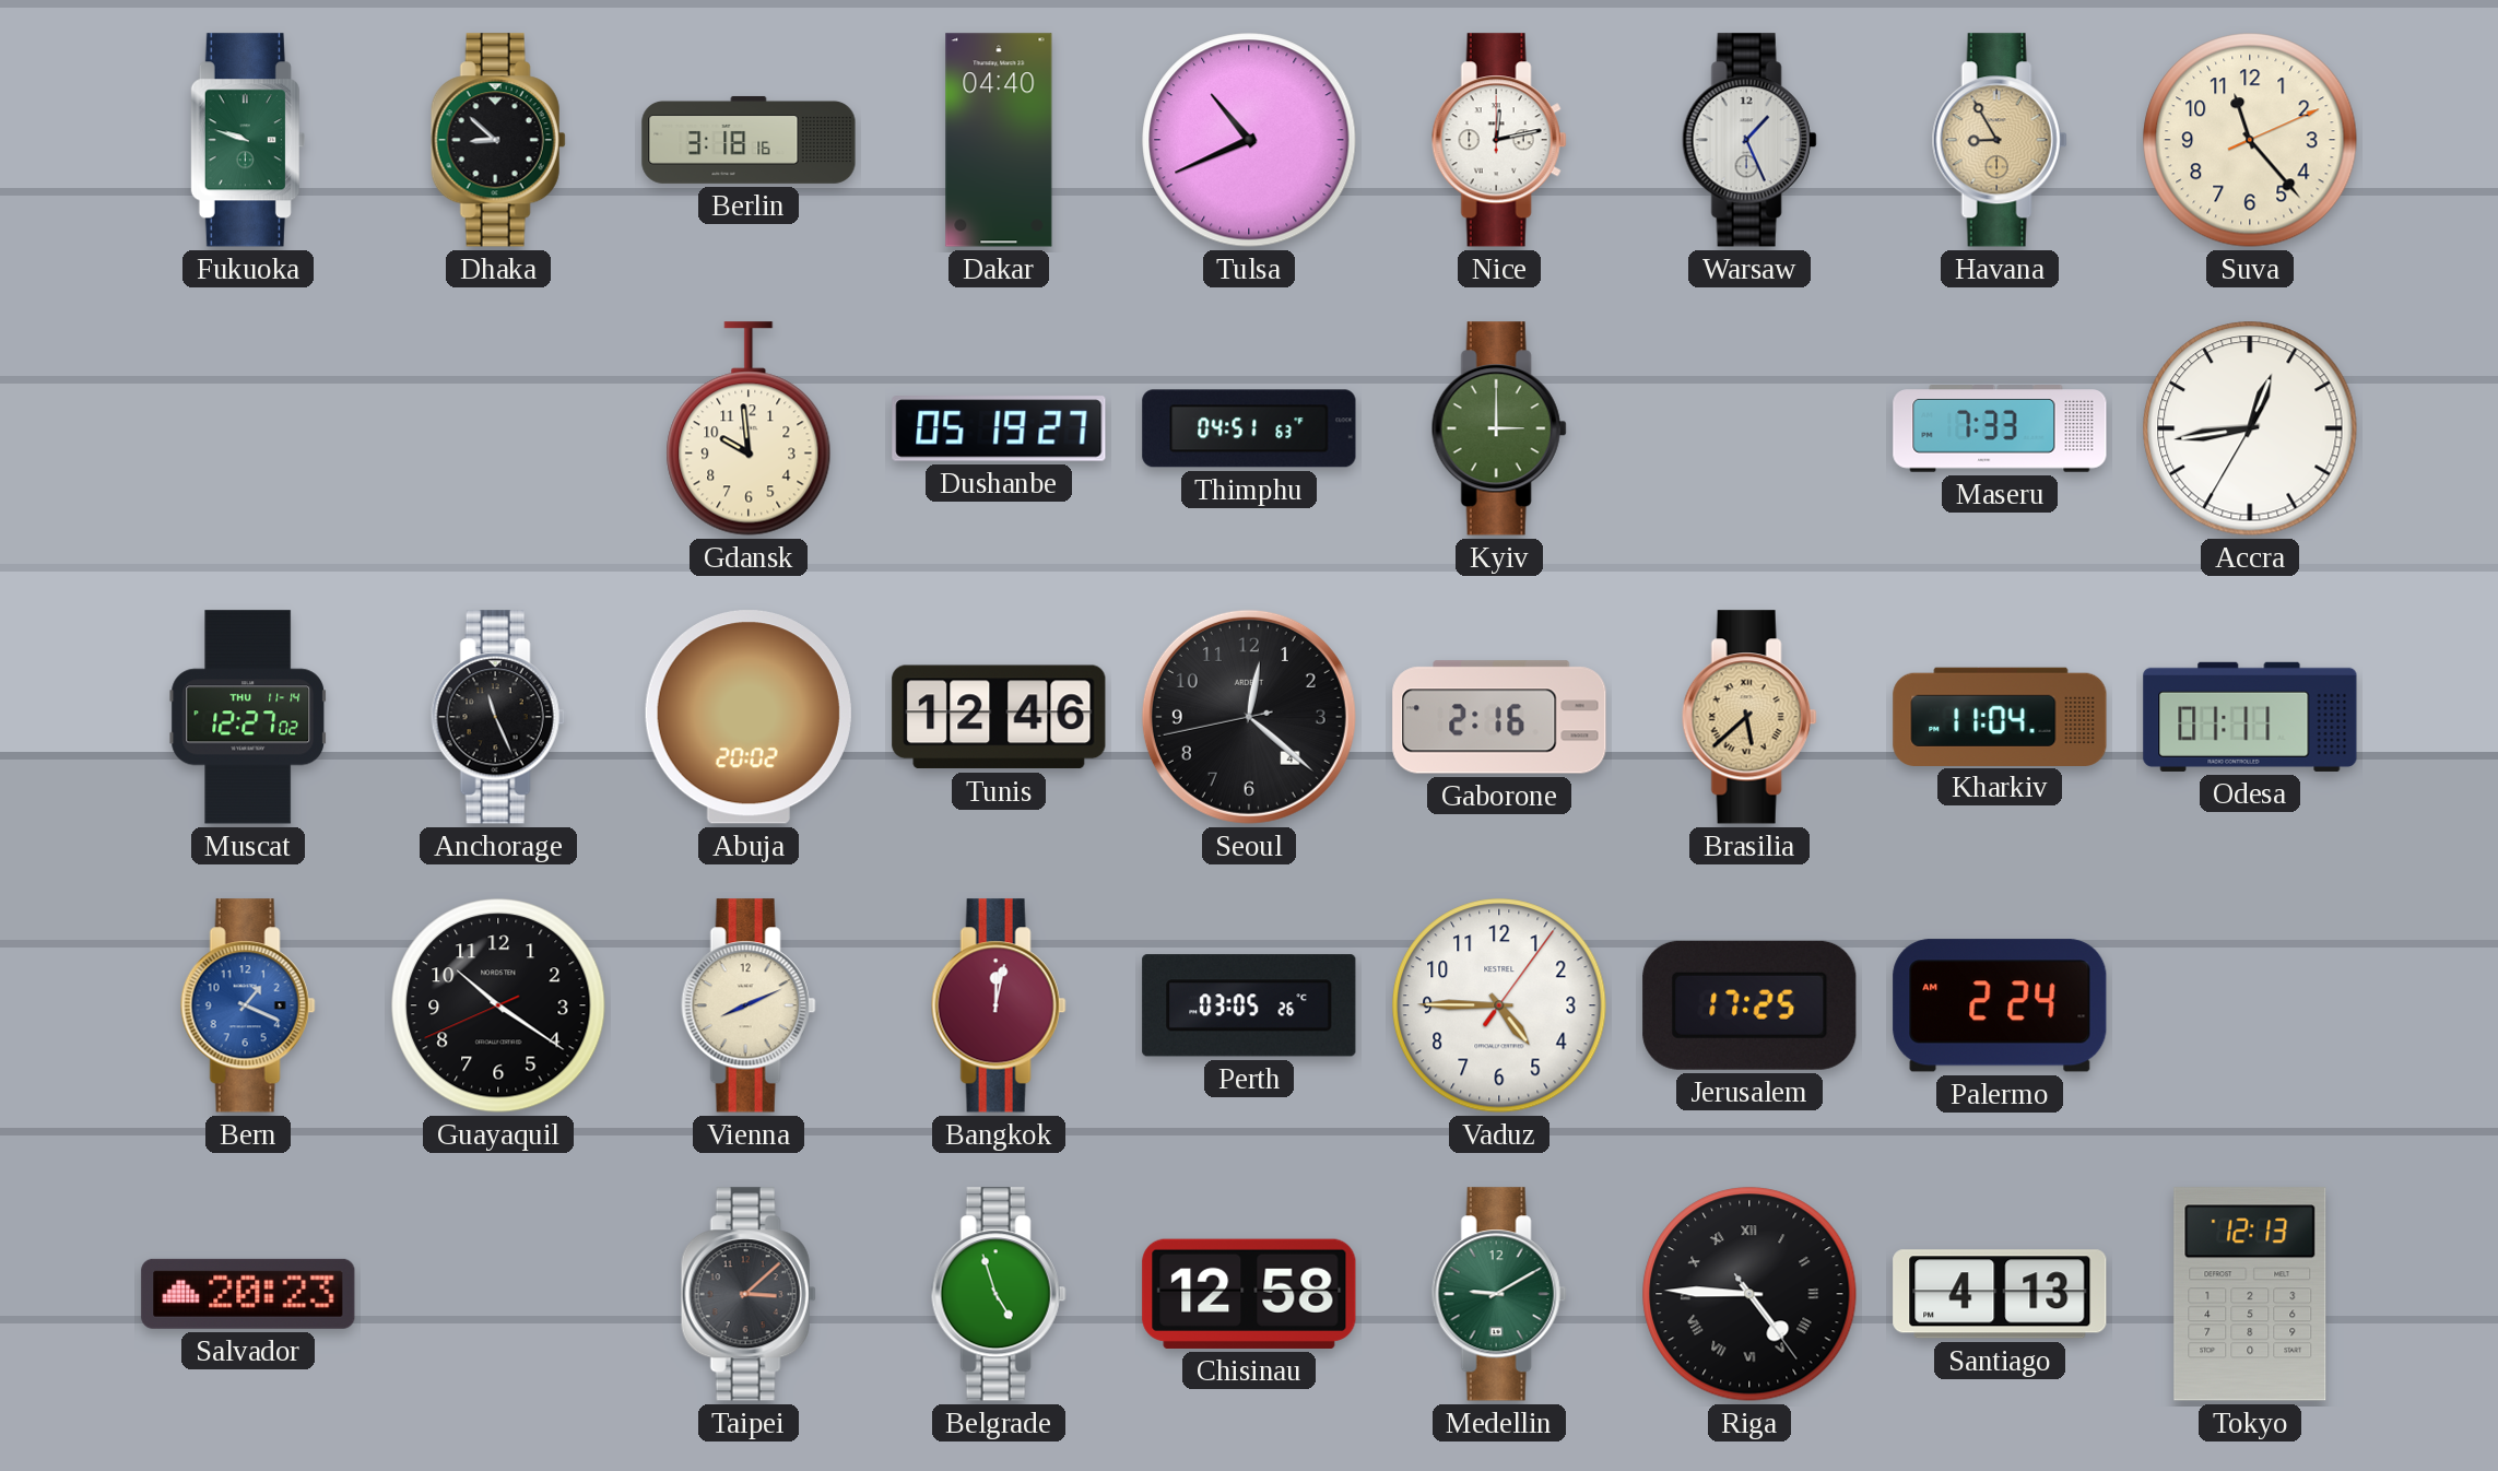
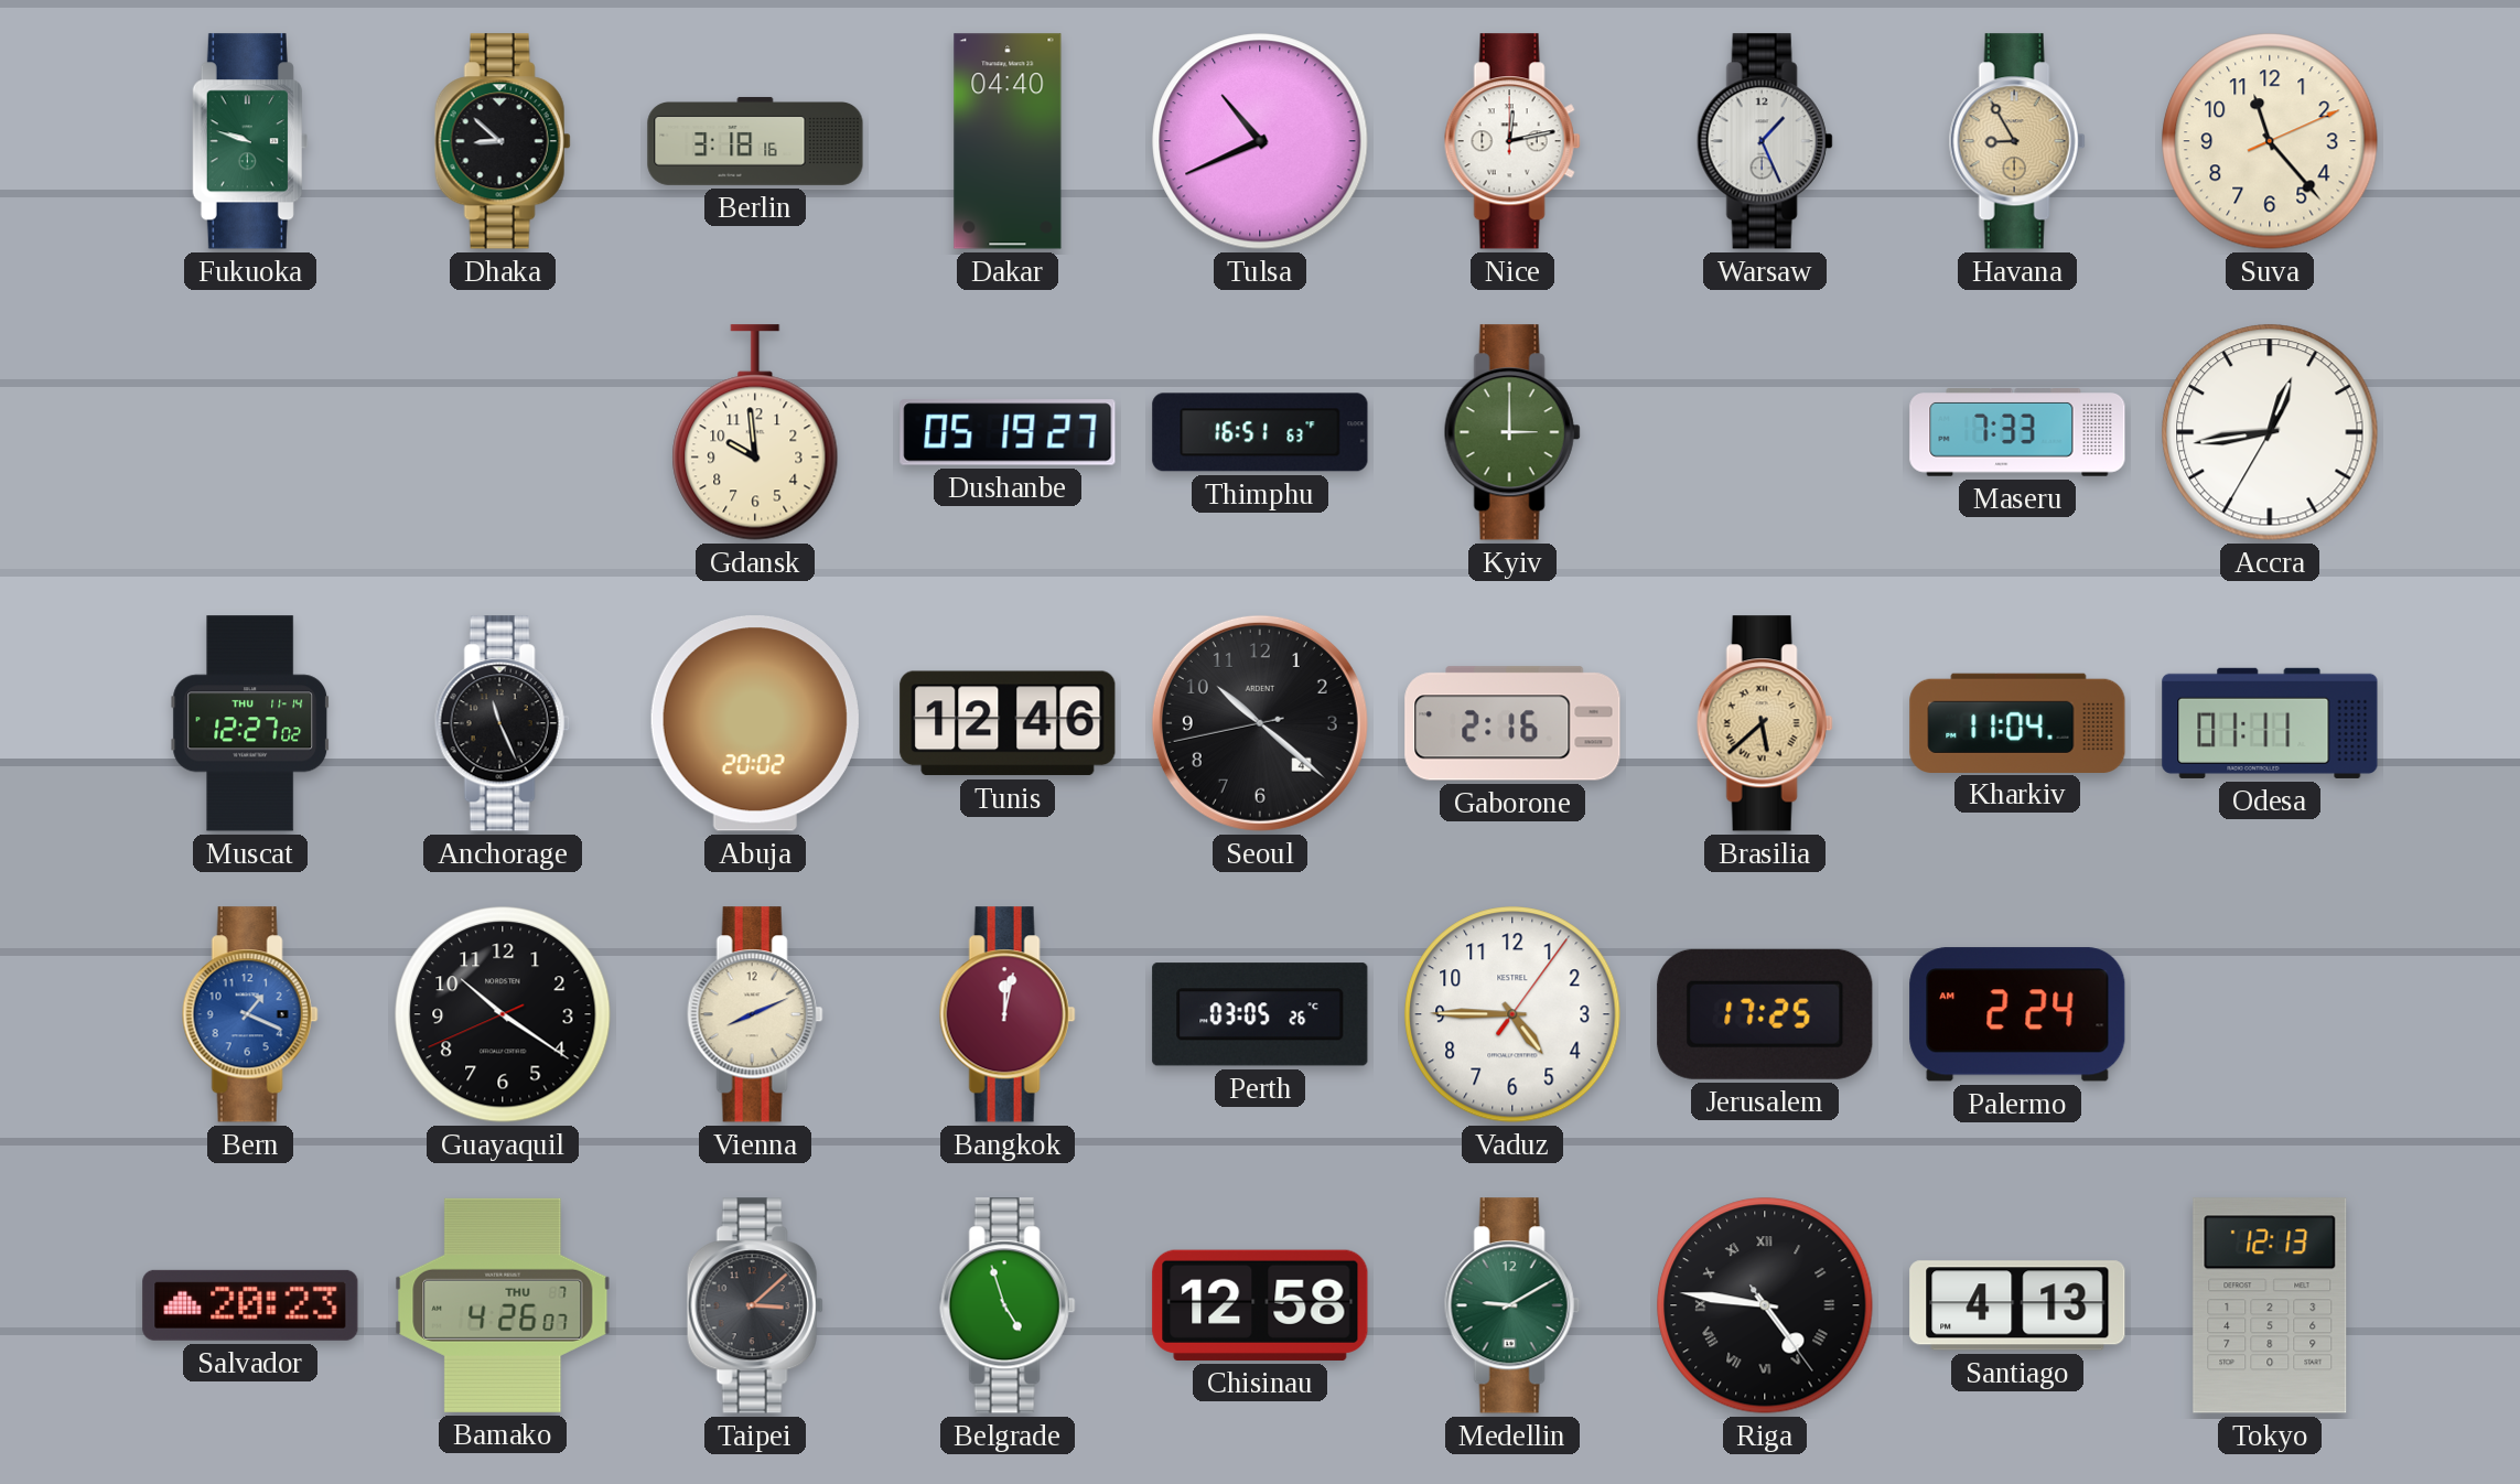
Thimphu: 04:51 -> 16:51 (1260, 432)
Seoul: 12:21 -> 10:21 (1260, 723)
Bamako: none -> 4:26 (503, 1305)
Riga: 4:45 -> 4:46 (1765, 1305)
